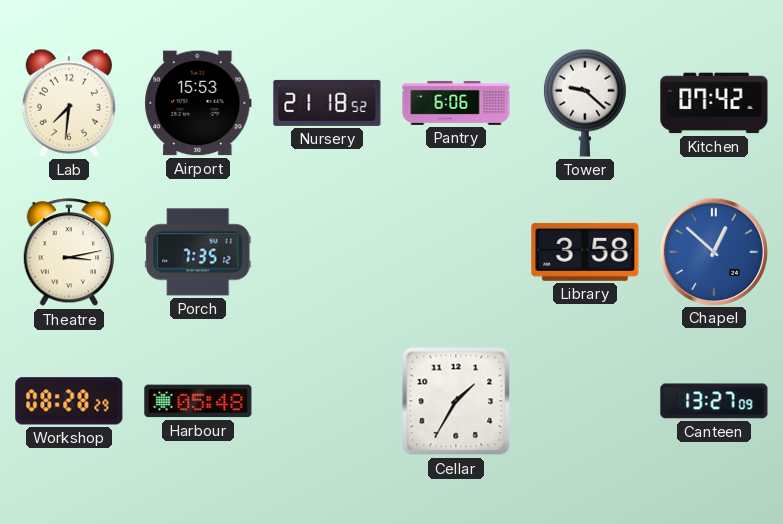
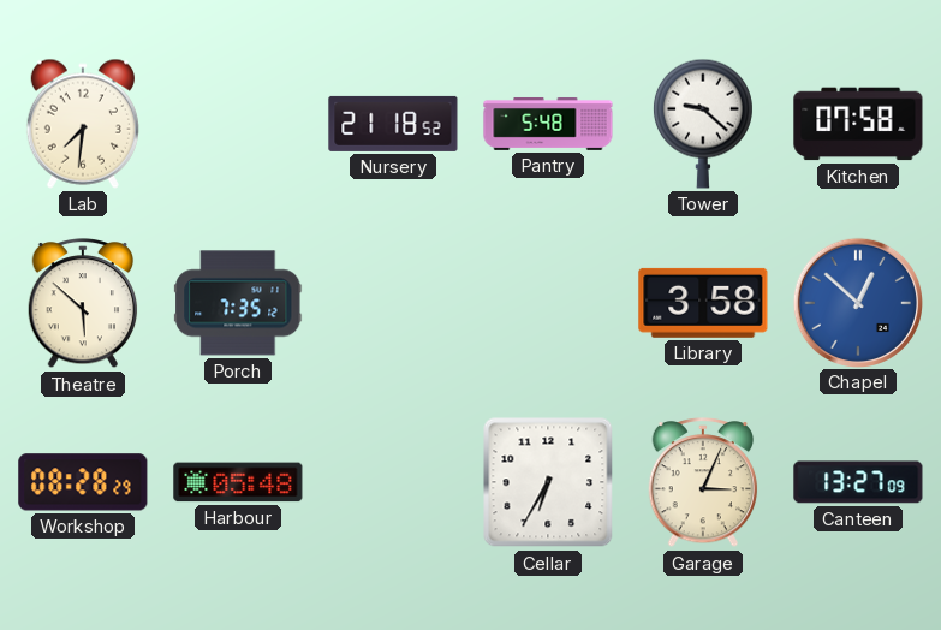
Airport: 15:53 -> none (198, 103)
Pantry: 6:06 -> 5:48 (548, 124)
Kitchen: 07:42 -> 07:58 (858, 124)
Theatre: 3:13 -> 5:52 (83, 304)
Cellar: 1:35 -> 6:35 (548, 482)
Garage: none -> 3:04 (703, 483)
